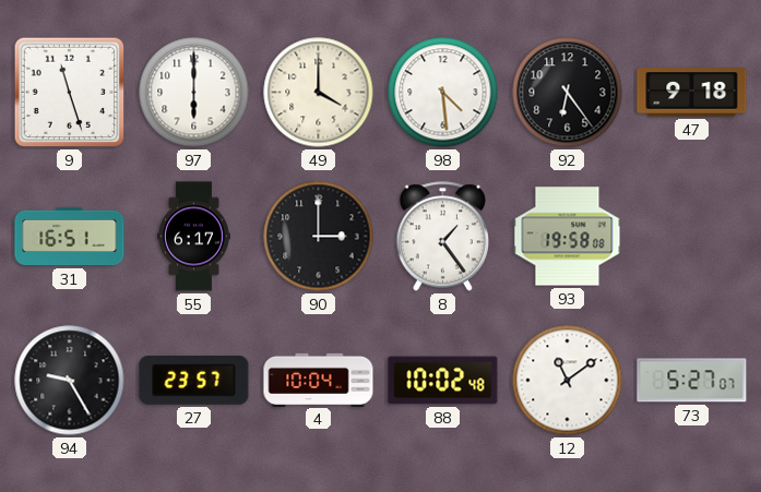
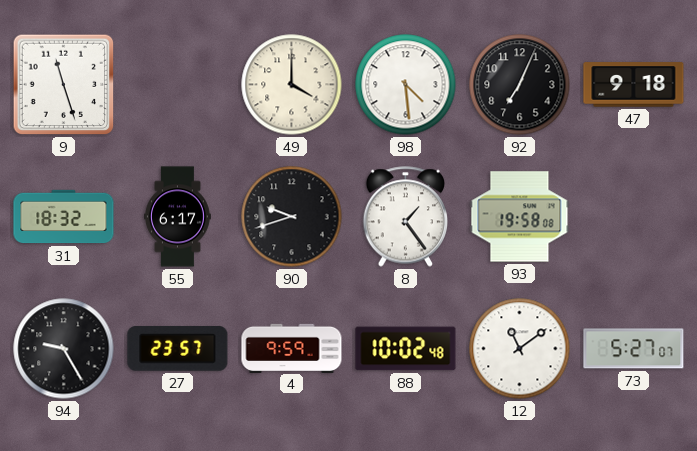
97: 6:00 -> none (194, 93)
92: 6:24 -> 7:04 (520, 85)
31: 16:51 -> 18:32 (64, 217)
90: 3:00 -> 9:42 (292, 217)
4: 10:04 -> 9:59 (292, 348)
